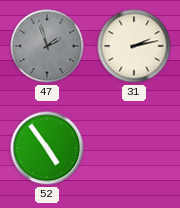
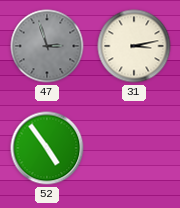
47: 1:57 -> 2:57 (47, 46)
31: 2:13 -> 3:13 (134, 46)
